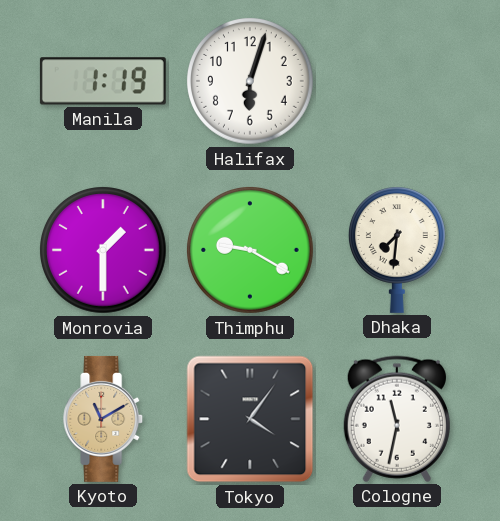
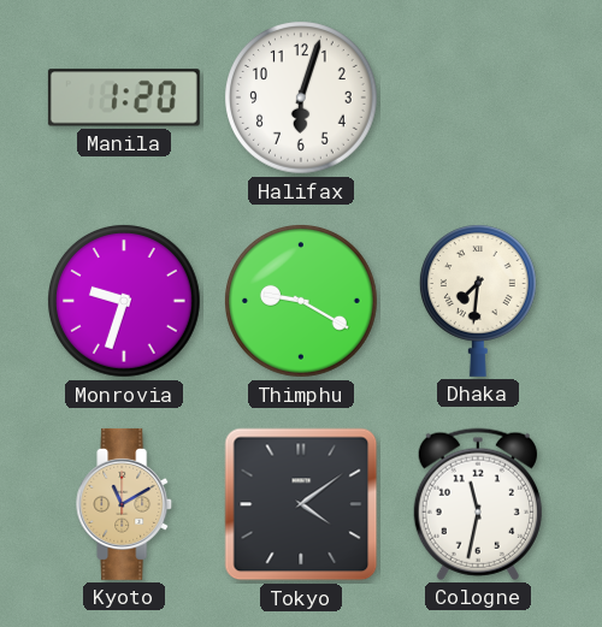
Manila: 1:19 -> 1:20 (124, 97)
Monrovia: 1:30 -> 9:33 (125, 302)
Tokyo: 4:06 -> 4:09 (301, 504)
